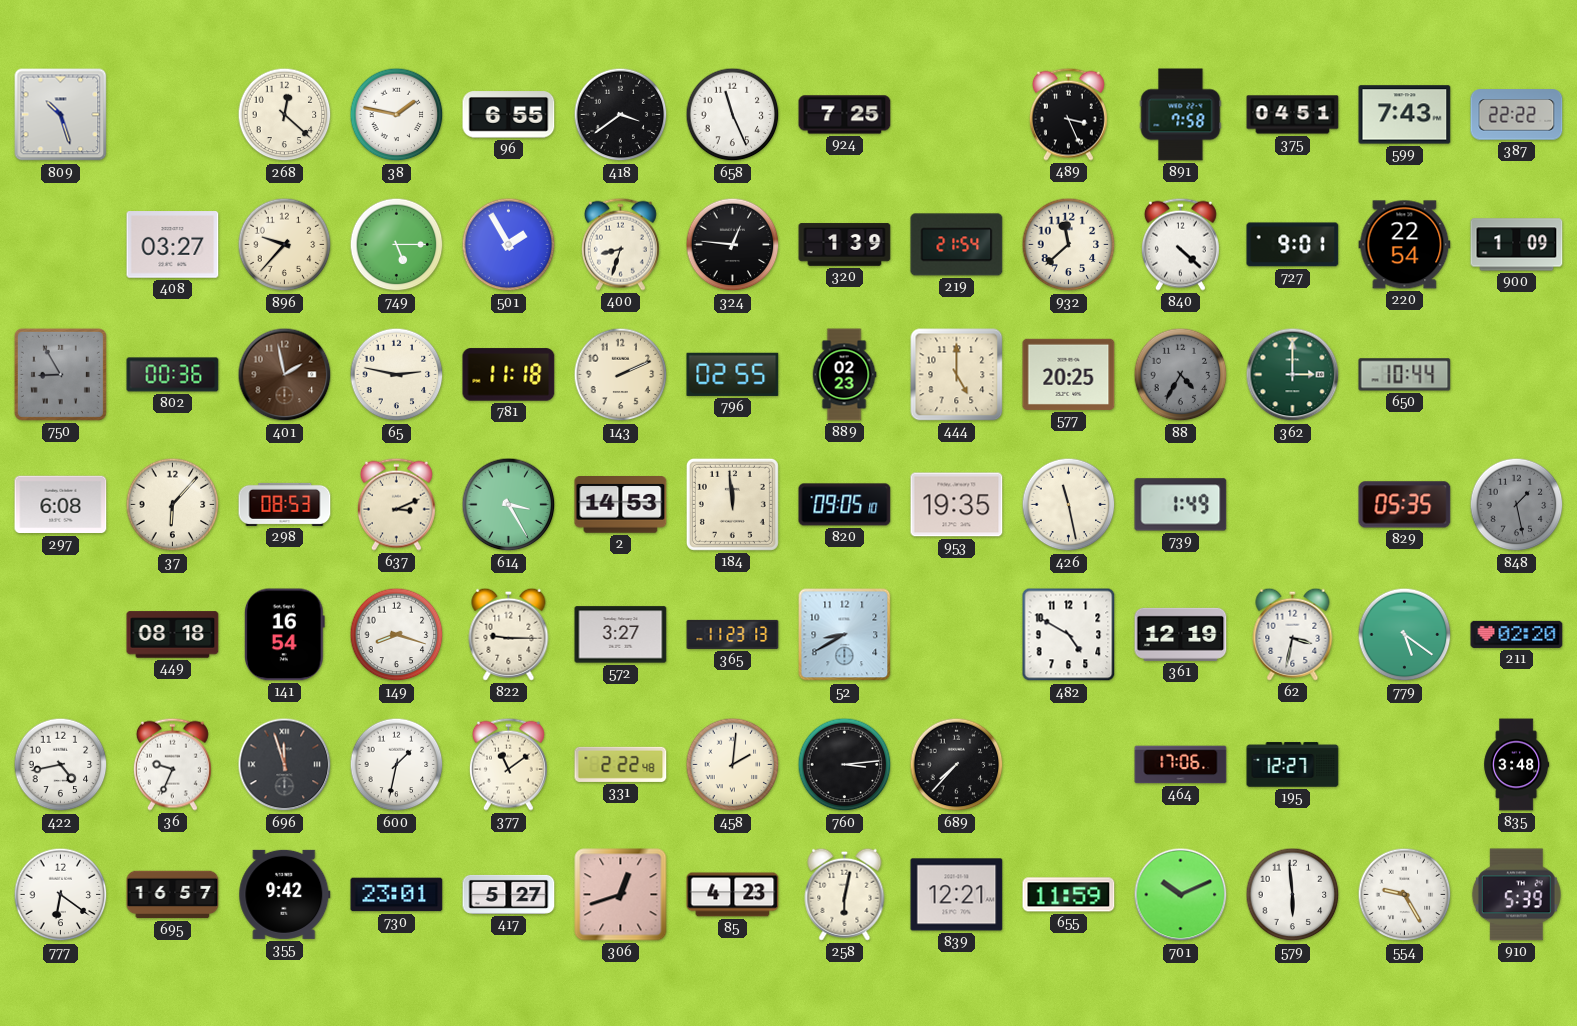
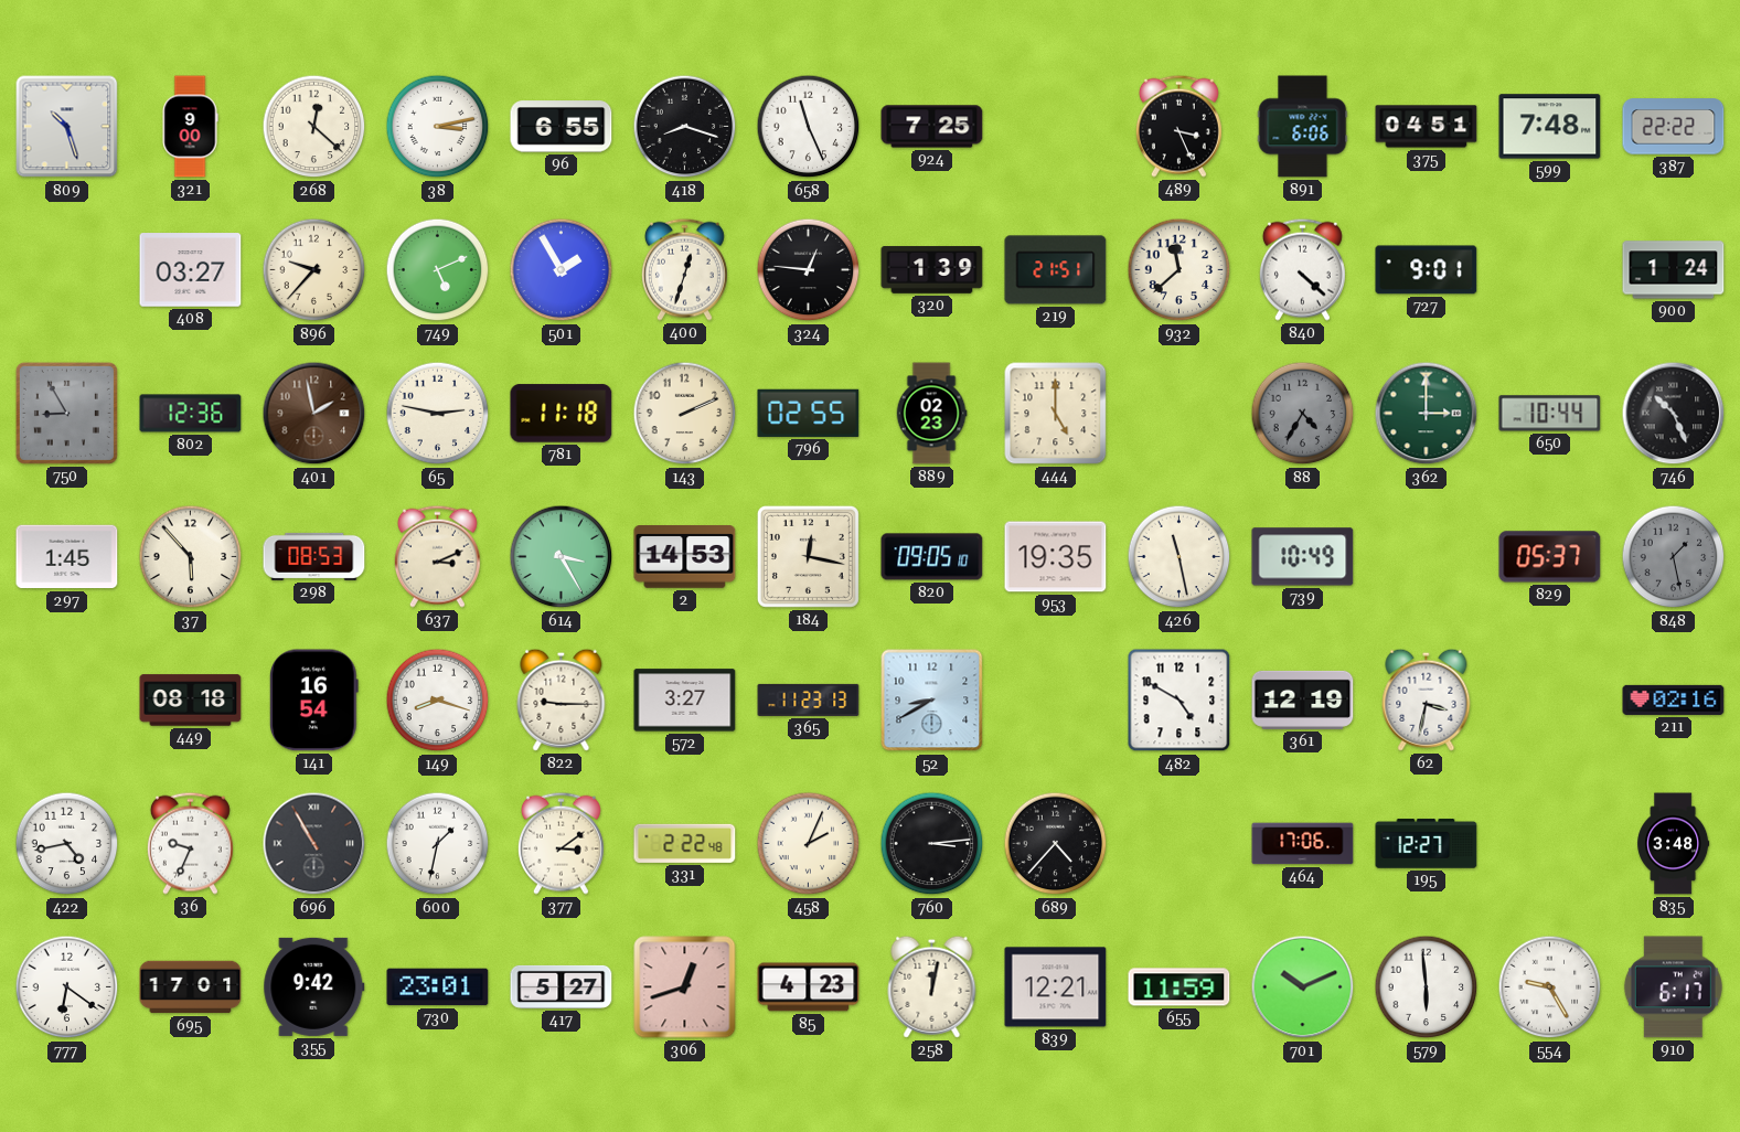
321: none -> 9:00 (190, 127)
38: 1:47 -> 3:13 (438, 127)
418: 3:39 -> 8:18 (685, 127)
891: 7:58 -> 6:06 (1303, 127)
599: 7:43 -> 7:48 (1550, 127)
749: 5:15 -> 5:11 (438, 270)
400: 8:33 -> 12:33 (684, 269)
219: 21:54 -> 21:51 (1056, 270)
220: 22:54 -> none (1405, 245)
900: 1:09 -> 1:24 (1674, 270)
802: 00:36 -> 12:36 (191, 414)
577: 20:25 -> none (1069, 374)
746: none -> 10:26 (1674, 414)
297: 6:08 -> 1:45 (67, 557)
37: 6:07 -> 5:53 (191, 557)
184: 11:59 -> 12:17 (808, 556)
739: 1:49 -> 10:49 (1303, 557)
829: 05:35 -> 05:37 (1550, 557)
779: 5:21 -> none (1405, 635)
211: 02:20 -> 02:16 (1674, 700)
696: 11:57 -> 10:55 (314, 844)
377: 11:09 -> 3:09 (561, 843)
458: 2:01 -> 2:04 (809, 844)
689: 7:37 -> 4:37 (1056, 844)
695: 16:57 -> 17:01 (191, 987)
258: 6:02 -> 12:02 (932, 986)
910: 5:39 -> 6:17 (1673, 987)
